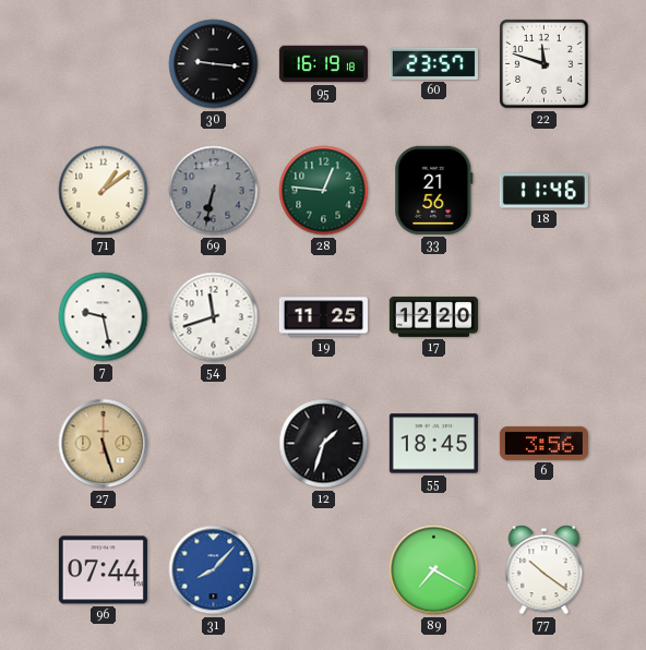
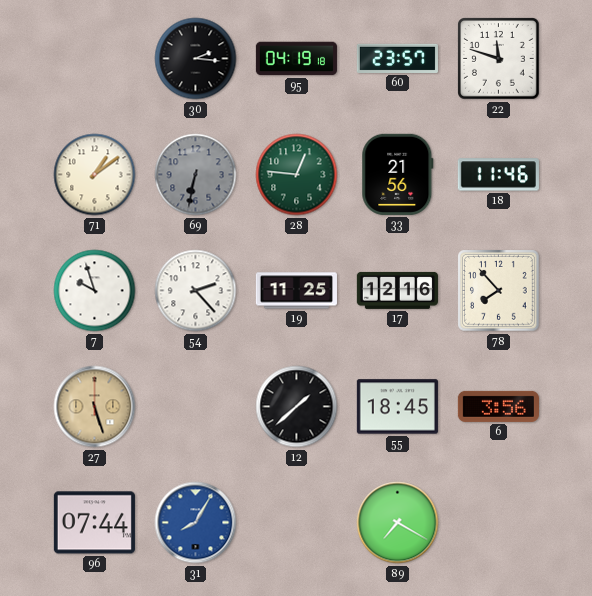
30: 9:16 -> 2:16 (196, 59)
95: 16:19 -> 04:19 (296, 59)
7: 9:28 -> 9:57 (95, 291)
54: 11:42 -> 2:23 (196, 291)
17: 12:20 -> 12:16 (397, 290)
78: none -> 7:53 (499, 291)
12: 1:33 -> 1:38 (297, 407)
31: 8:07 -> 8:05 (196, 523)
77: 10:21 -> none (545, 570)
